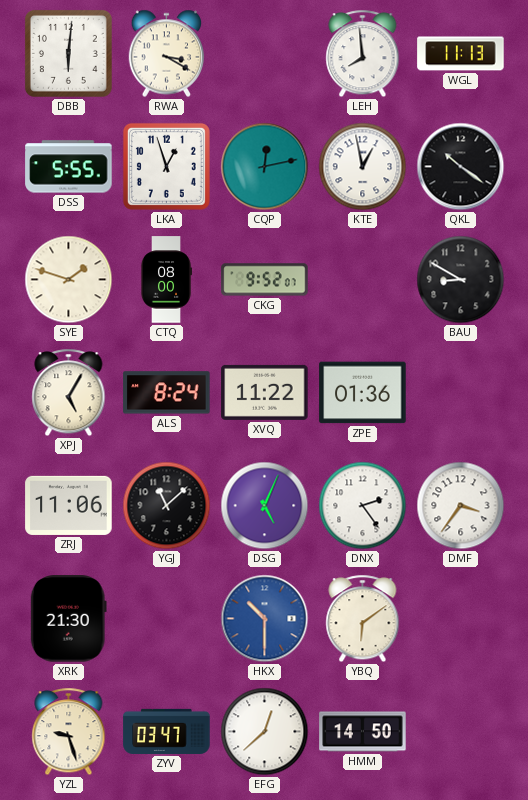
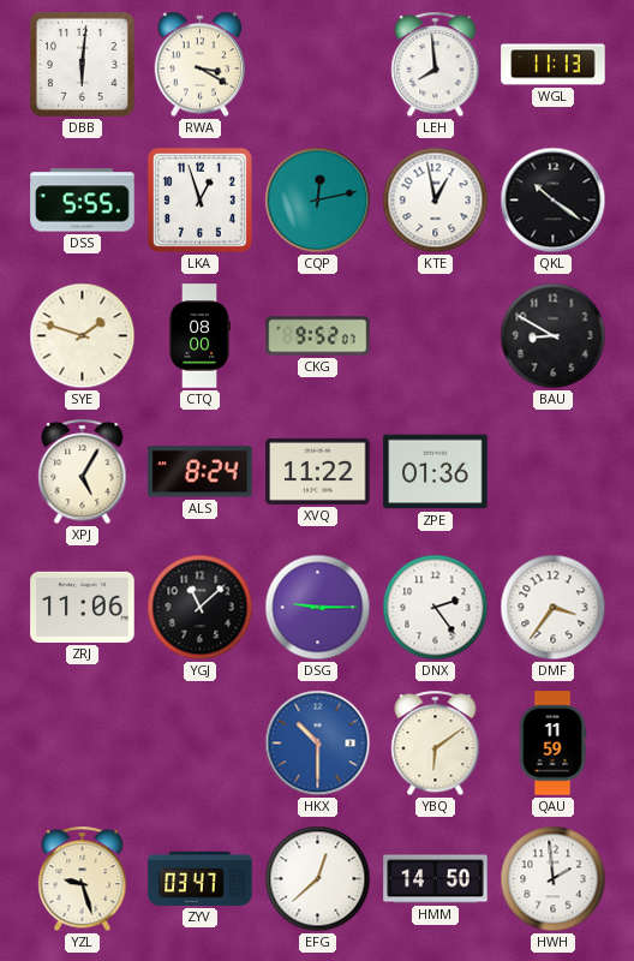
DSG: 5:04 -> 9:15 (318, 608)
XRK: 21:30 -> none (68, 619)
QAU: none -> 11:59 (552, 744)
HWH: none -> 1:59 (554, 879)
